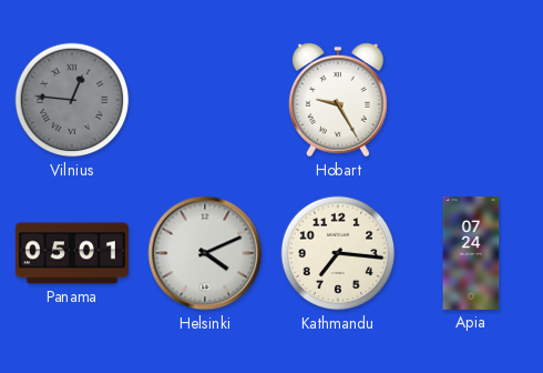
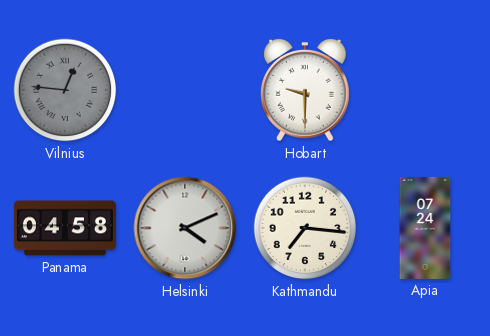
Hobart: 9:25 -> 9:30 (305, 91)
Panama: 05:01 -> 04:58 (65, 228)
